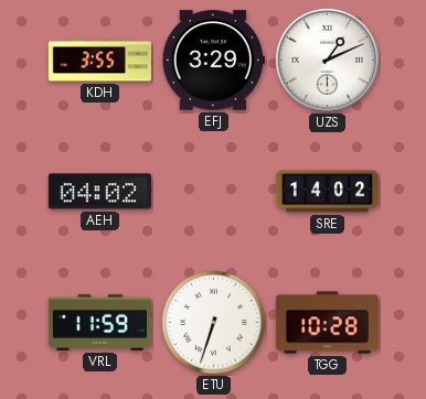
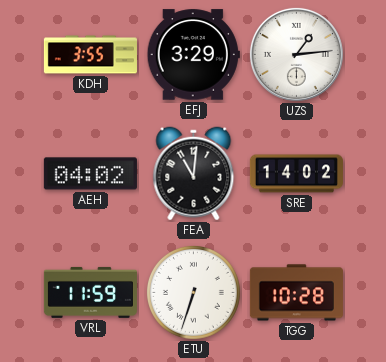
UZS: 1:11 -> 1:14 (296, 54)
FEA: none -> 11:01 (194, 174)
